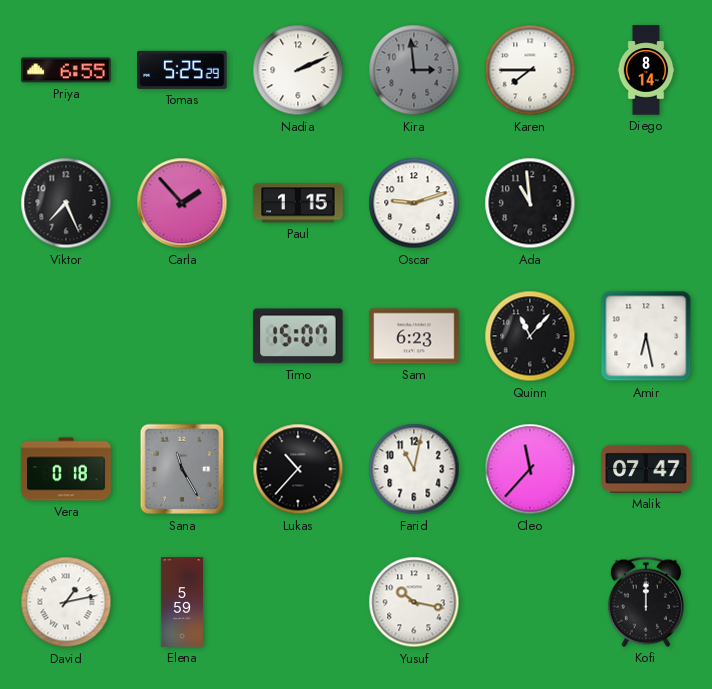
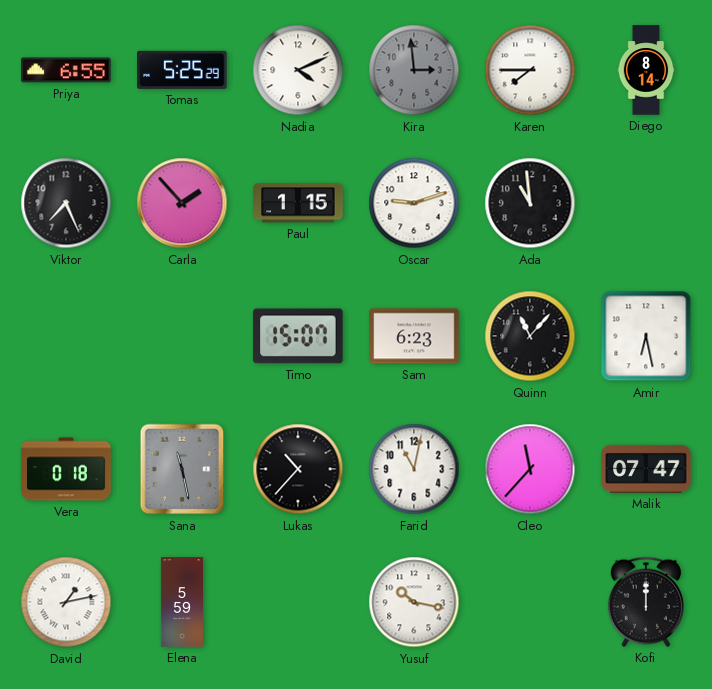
Nadia: 2:11 -> 4:11 (298, 70)
Sana: 11:25 -> 11:28 (182, 469)
